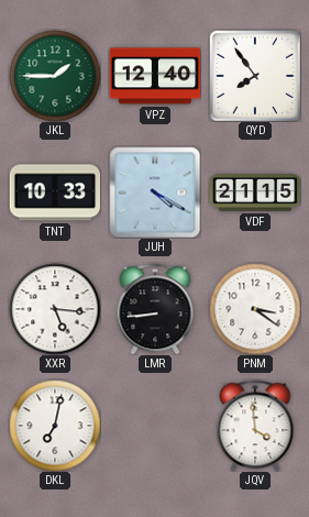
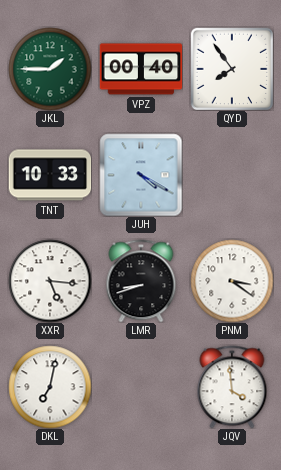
VPZ: 12:40 -> 00:40 (141, 69)
VDF: 21:15 -> none (255, 193)
LMR: 8:44 -> 8:42 (141, 281)
